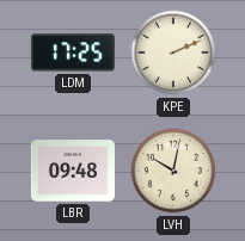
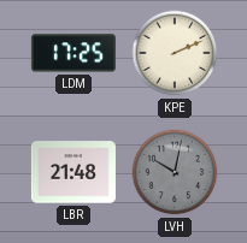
LBR: 09:48 -> 21:48 (73, 172)
LVH dial: cream -> grey (175, 172)
